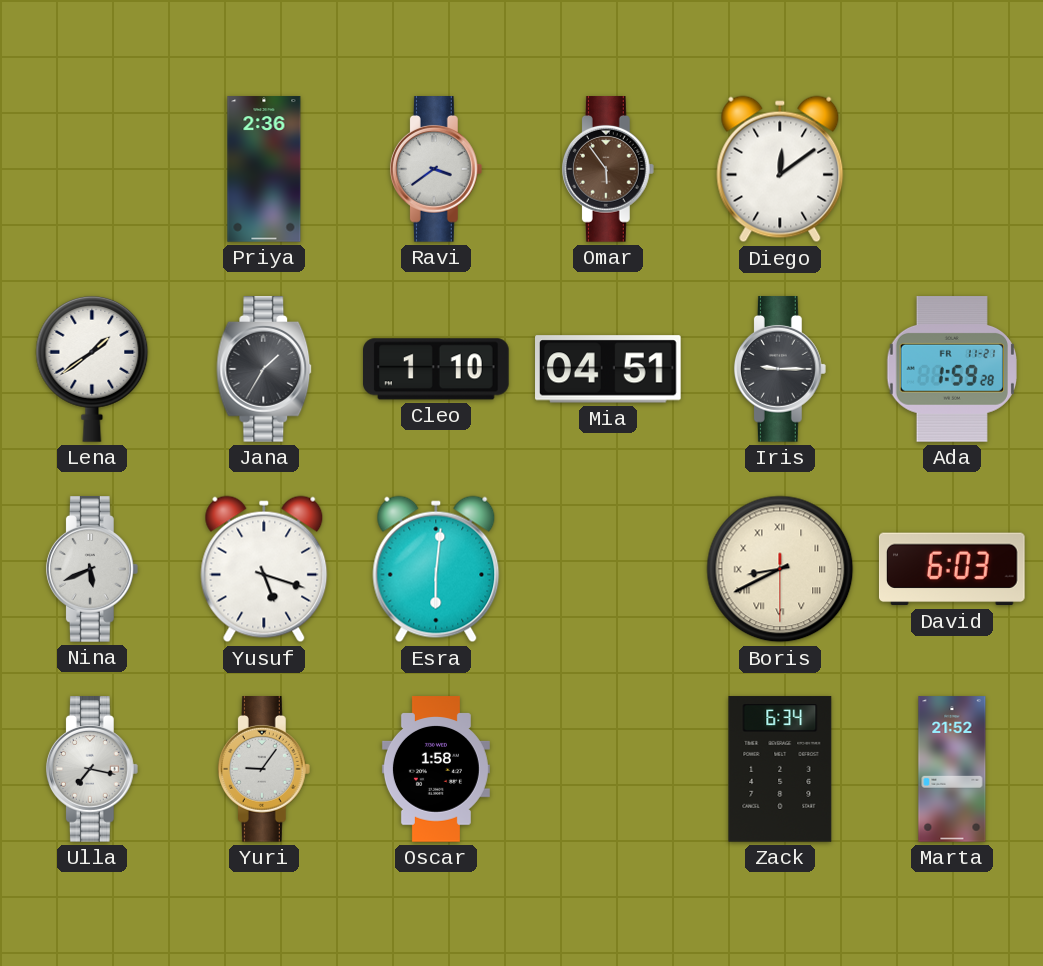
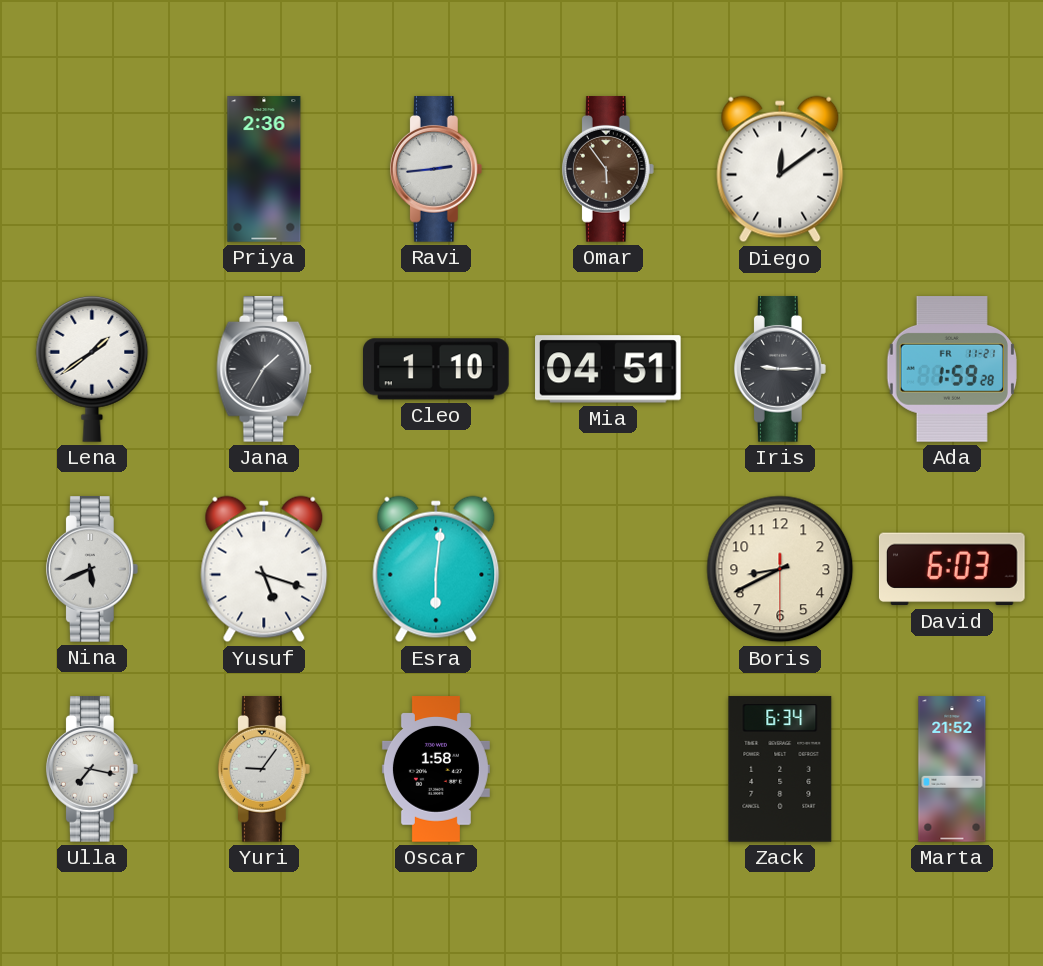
Ravi: 3:39 -> 2:44 (436, 169)
Boris numerals: Roman -> Arabic (780, 569)
